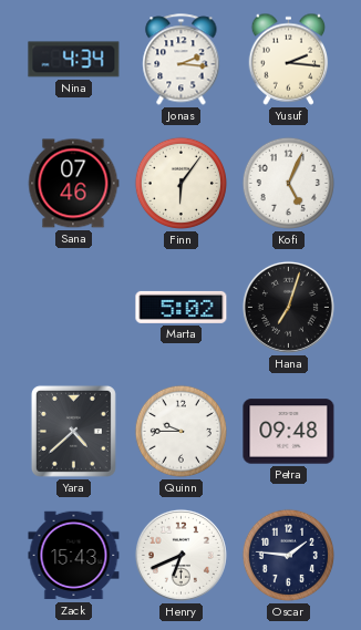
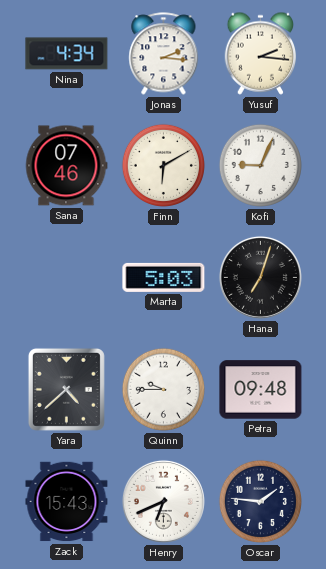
Finn: 6:06 -> 6:10 (163, 165)
Kofi: 5:04 -> 9:04 (260, 165)
Marta: 5:02 -> 5:03 (164, 277)
